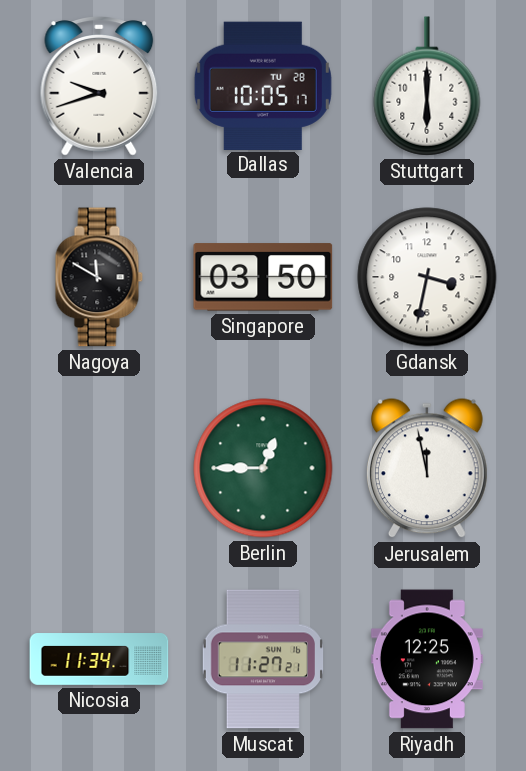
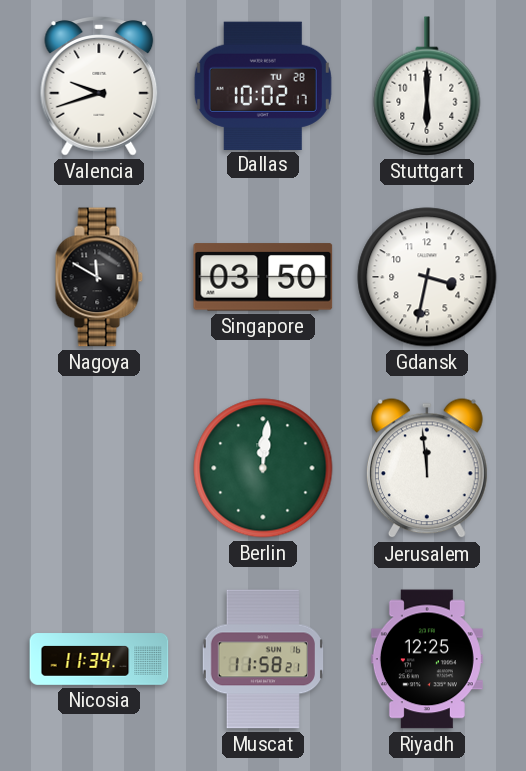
Dallas: 10:05 -> 10:02 (263, 85)
Berlin: 12:45 -> 12:01 (263, 468)
Jerusalem: 11:58 -> 11:59 (428, 469)
Muscat: 11:27 -> 11:58 (262, 659)
